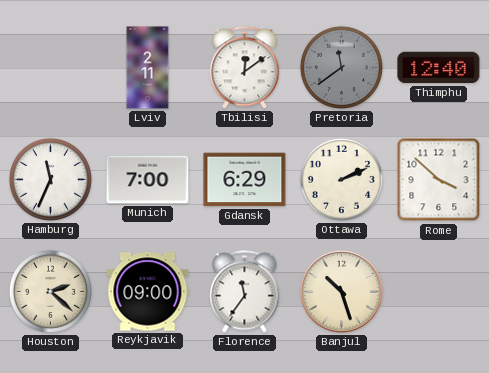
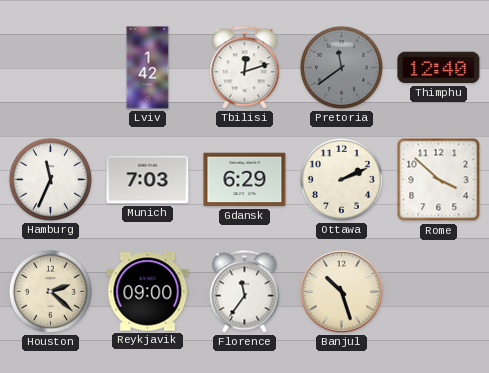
Lviv: 2:11 -> 1:42 (148, 68)
Tbilisi: 12:09 -> 12:12 (245, 68)
Munich: 7:00 -> 7:03 (148, 180)
